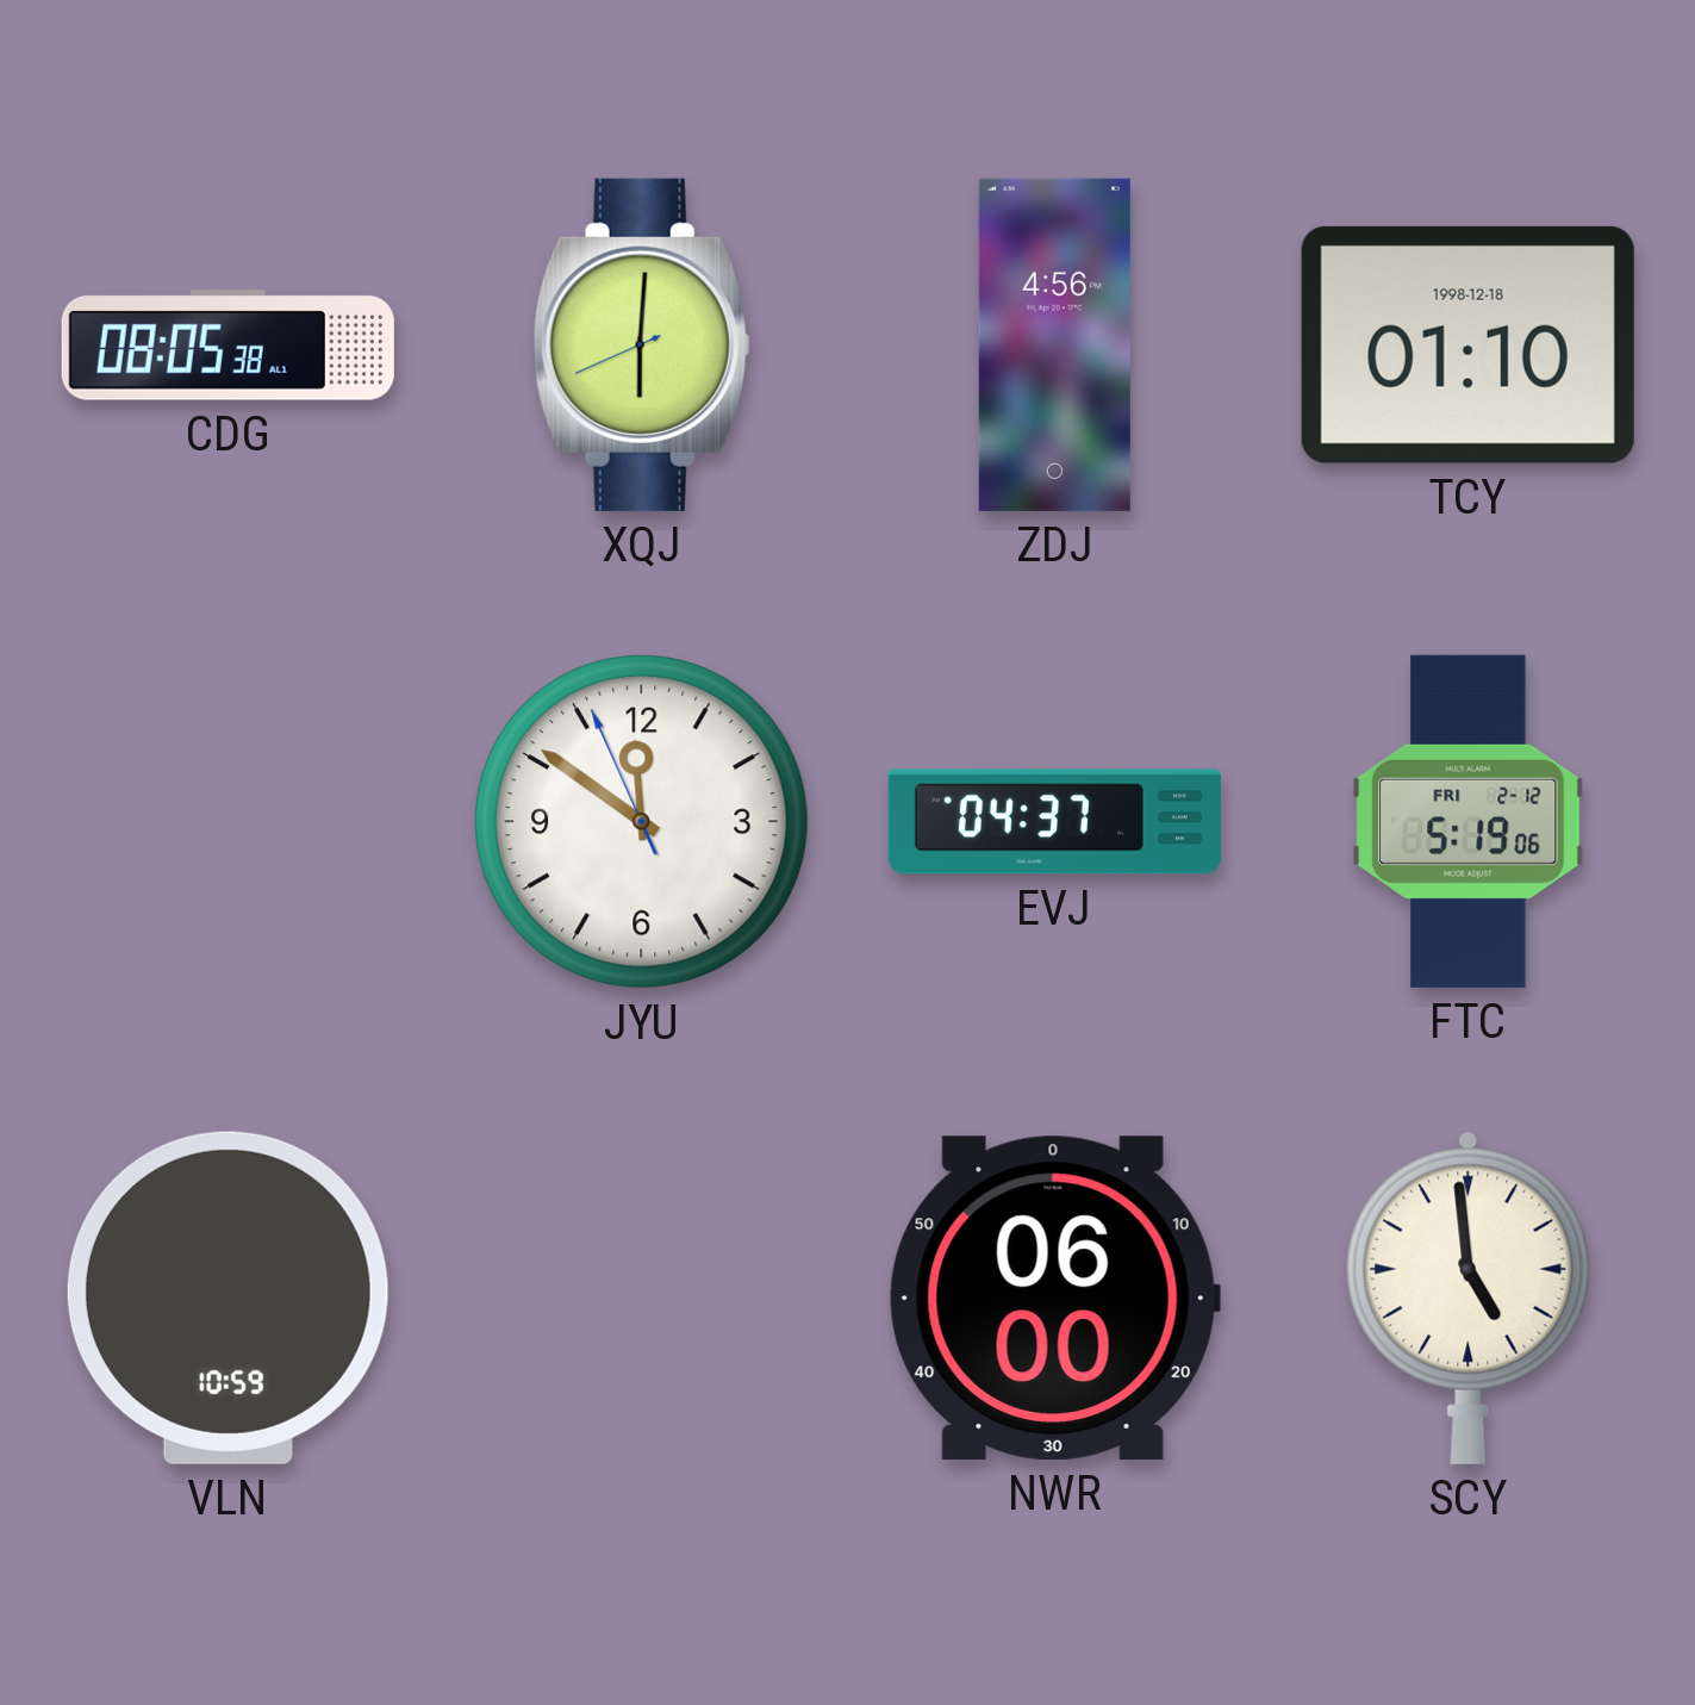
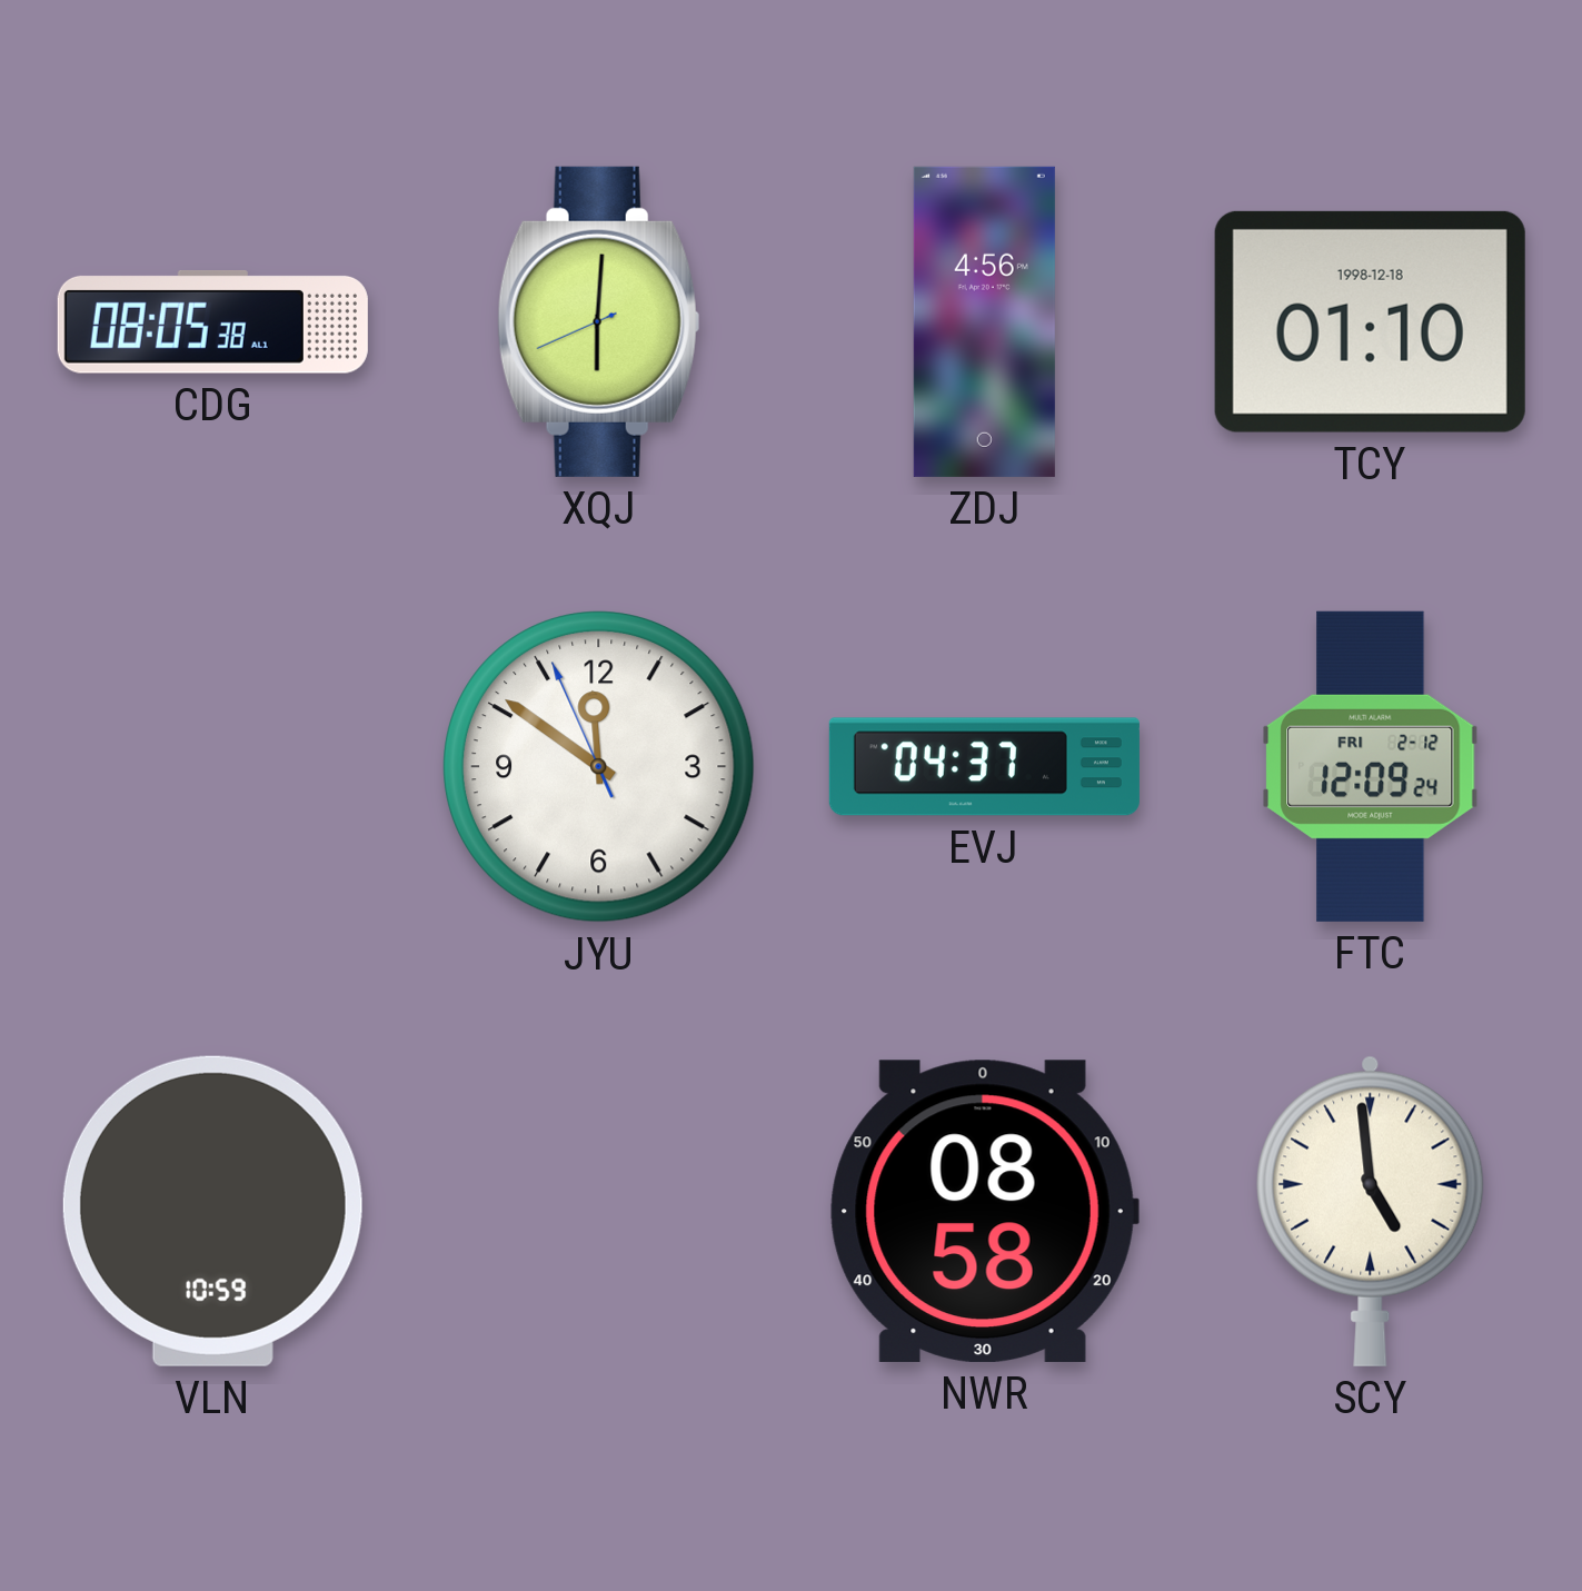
FTC: 5:19 -> 12:09 (1371, 766)
NWR: 06:00 -> 08:58 (984, 1211)
